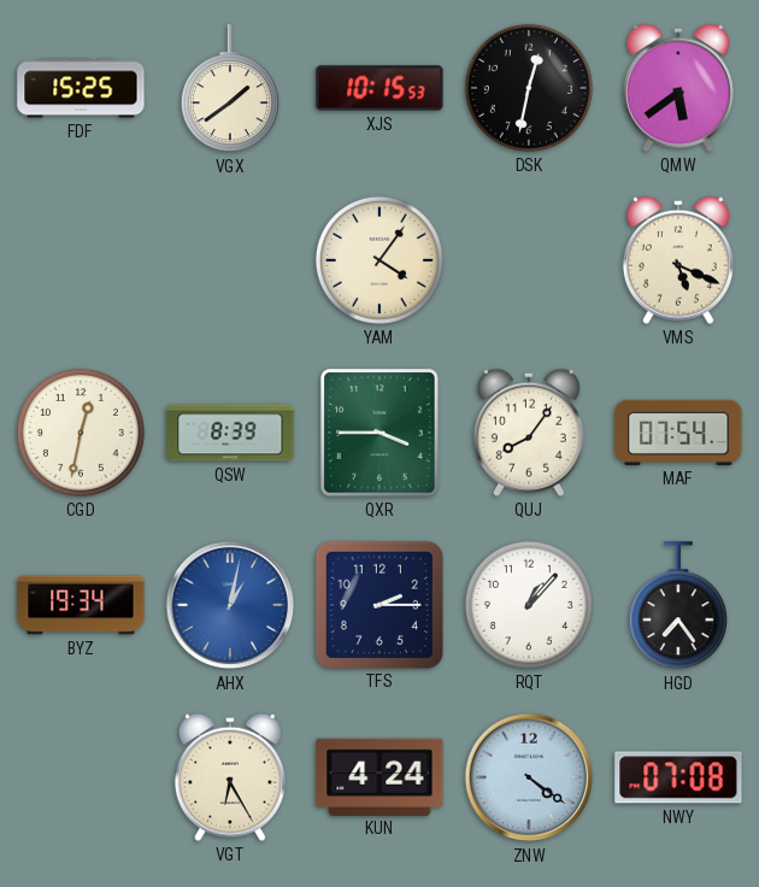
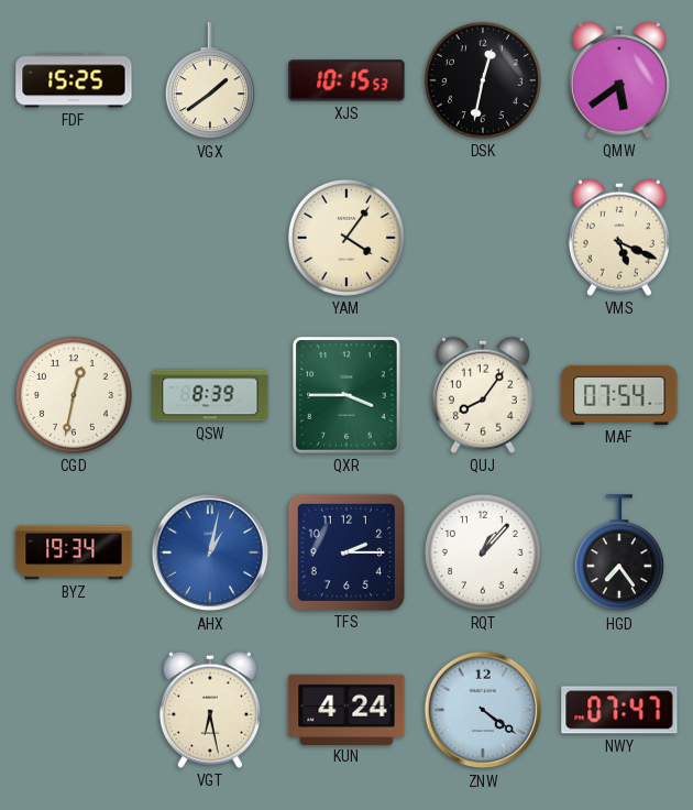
VGT: 6:25 -> 6:28 (210, 710)
NWY: 07:08 -> 07:47 (619, 710)
